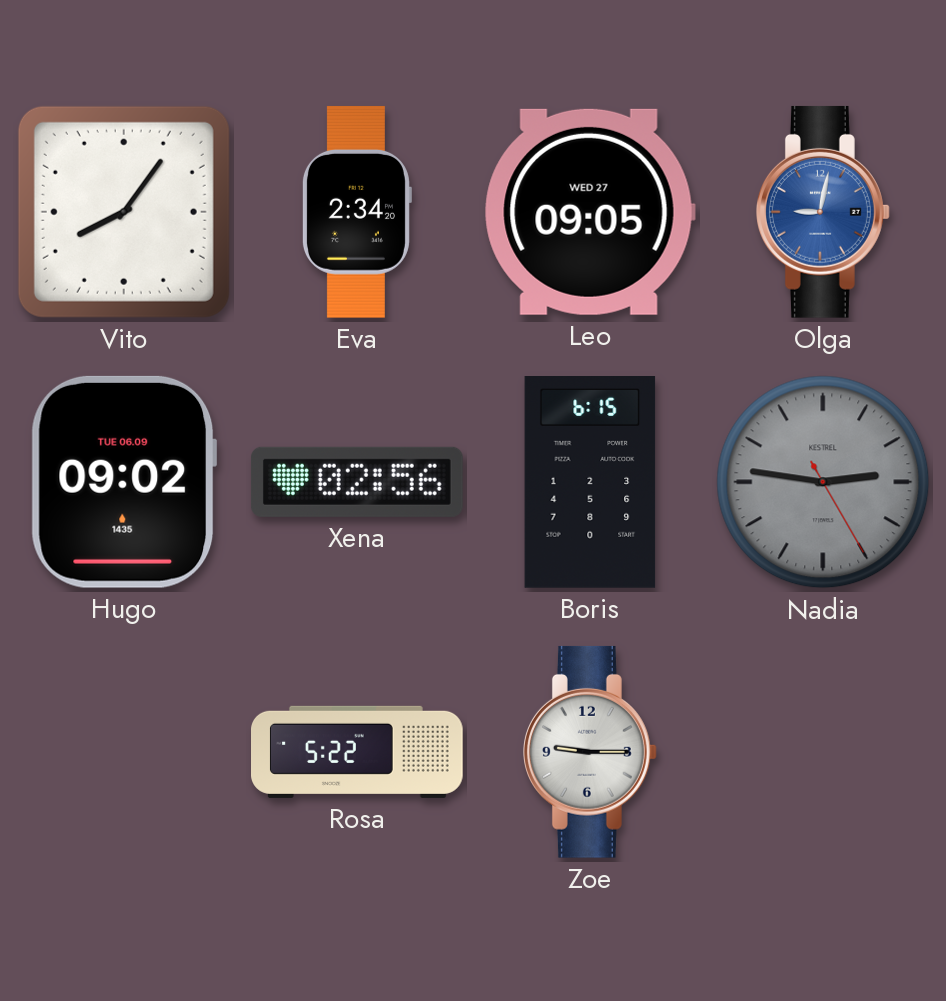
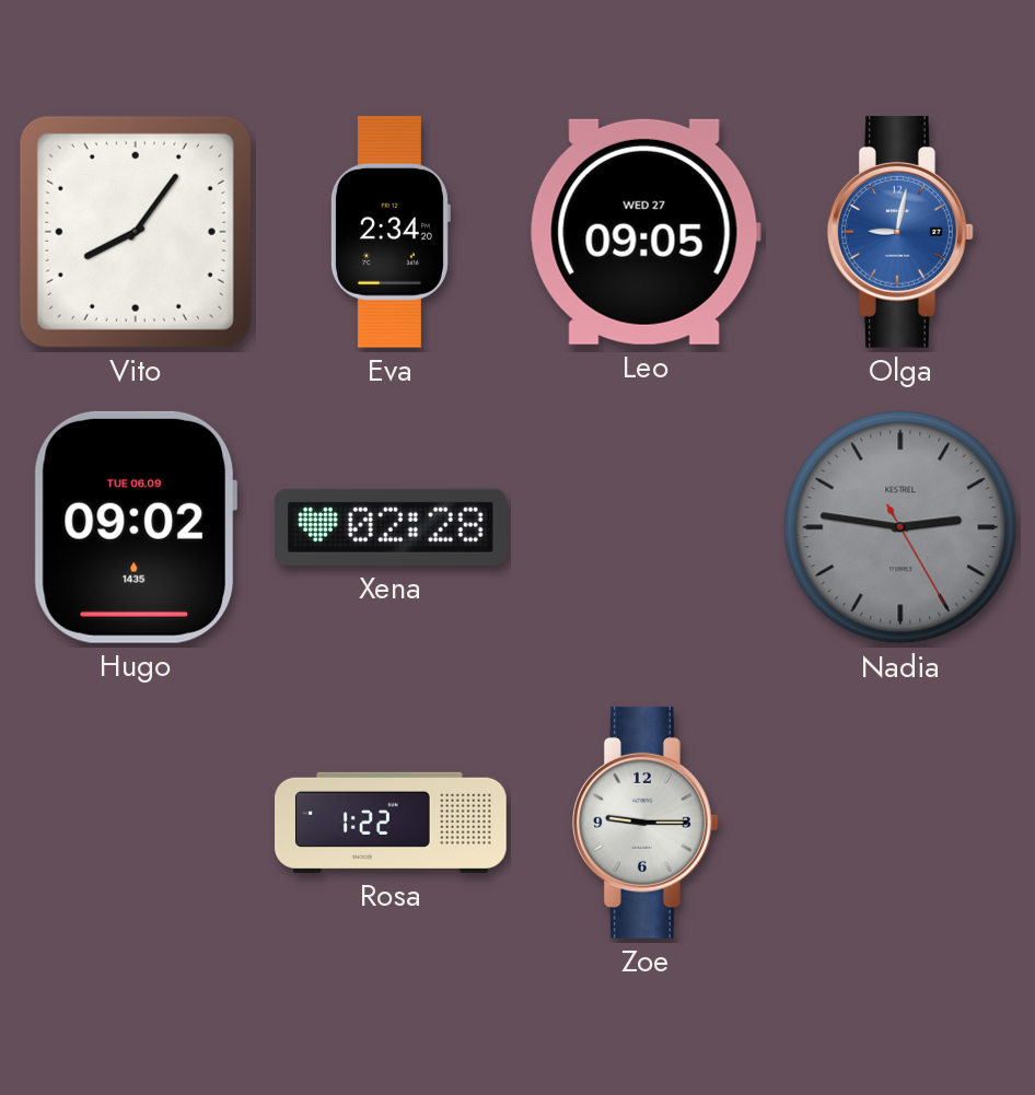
Xena: 02:56 -> 02:28 (391, 527)
Boris: 6:15 -> none (590, 483)
Rosa: 5:22 -> 1:22 (392, 823)
